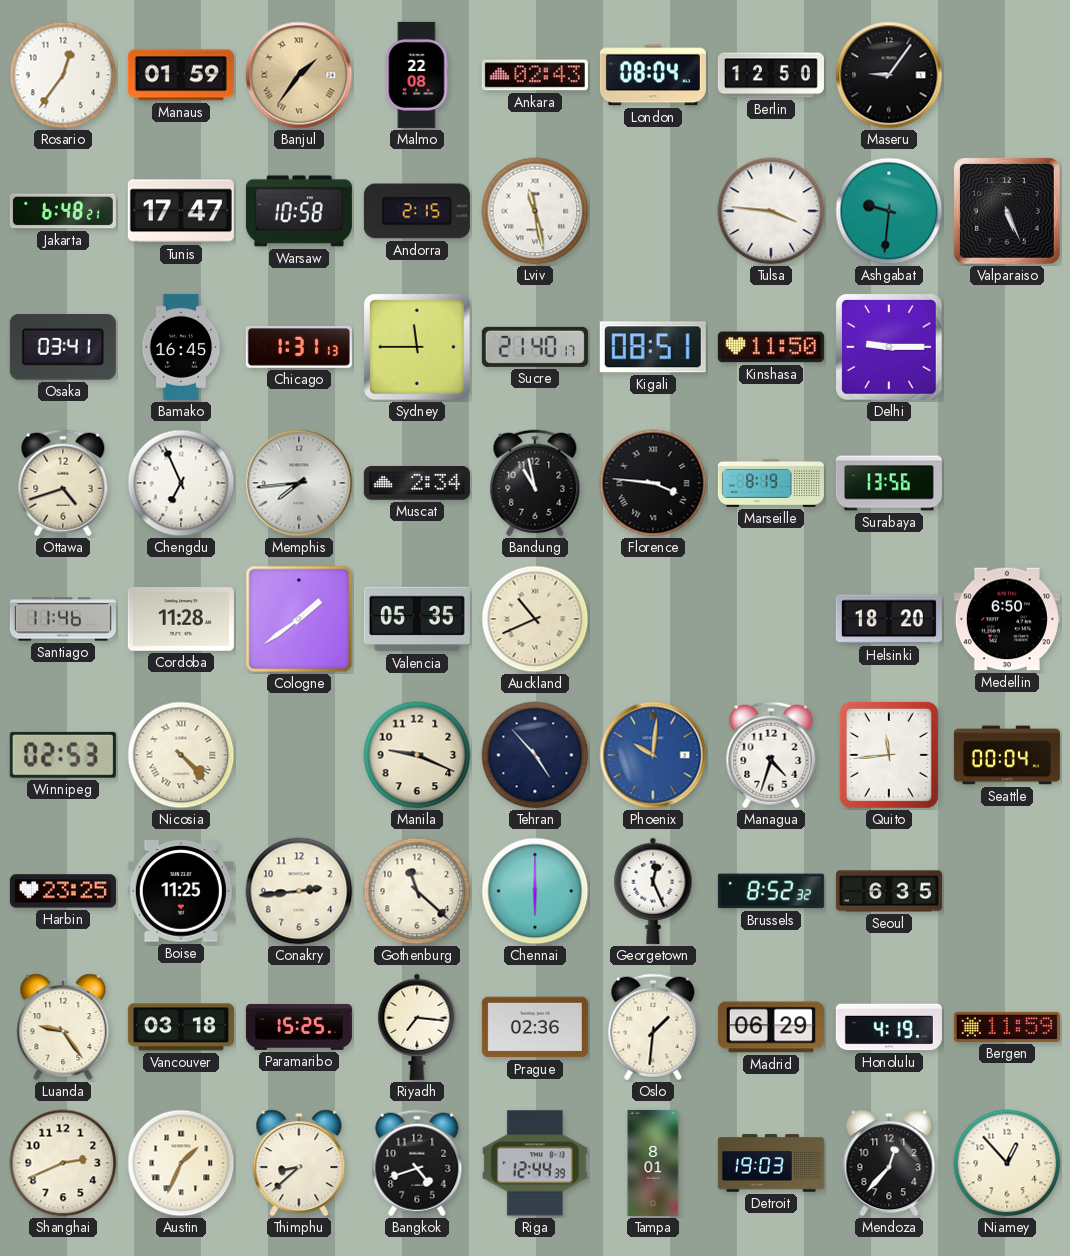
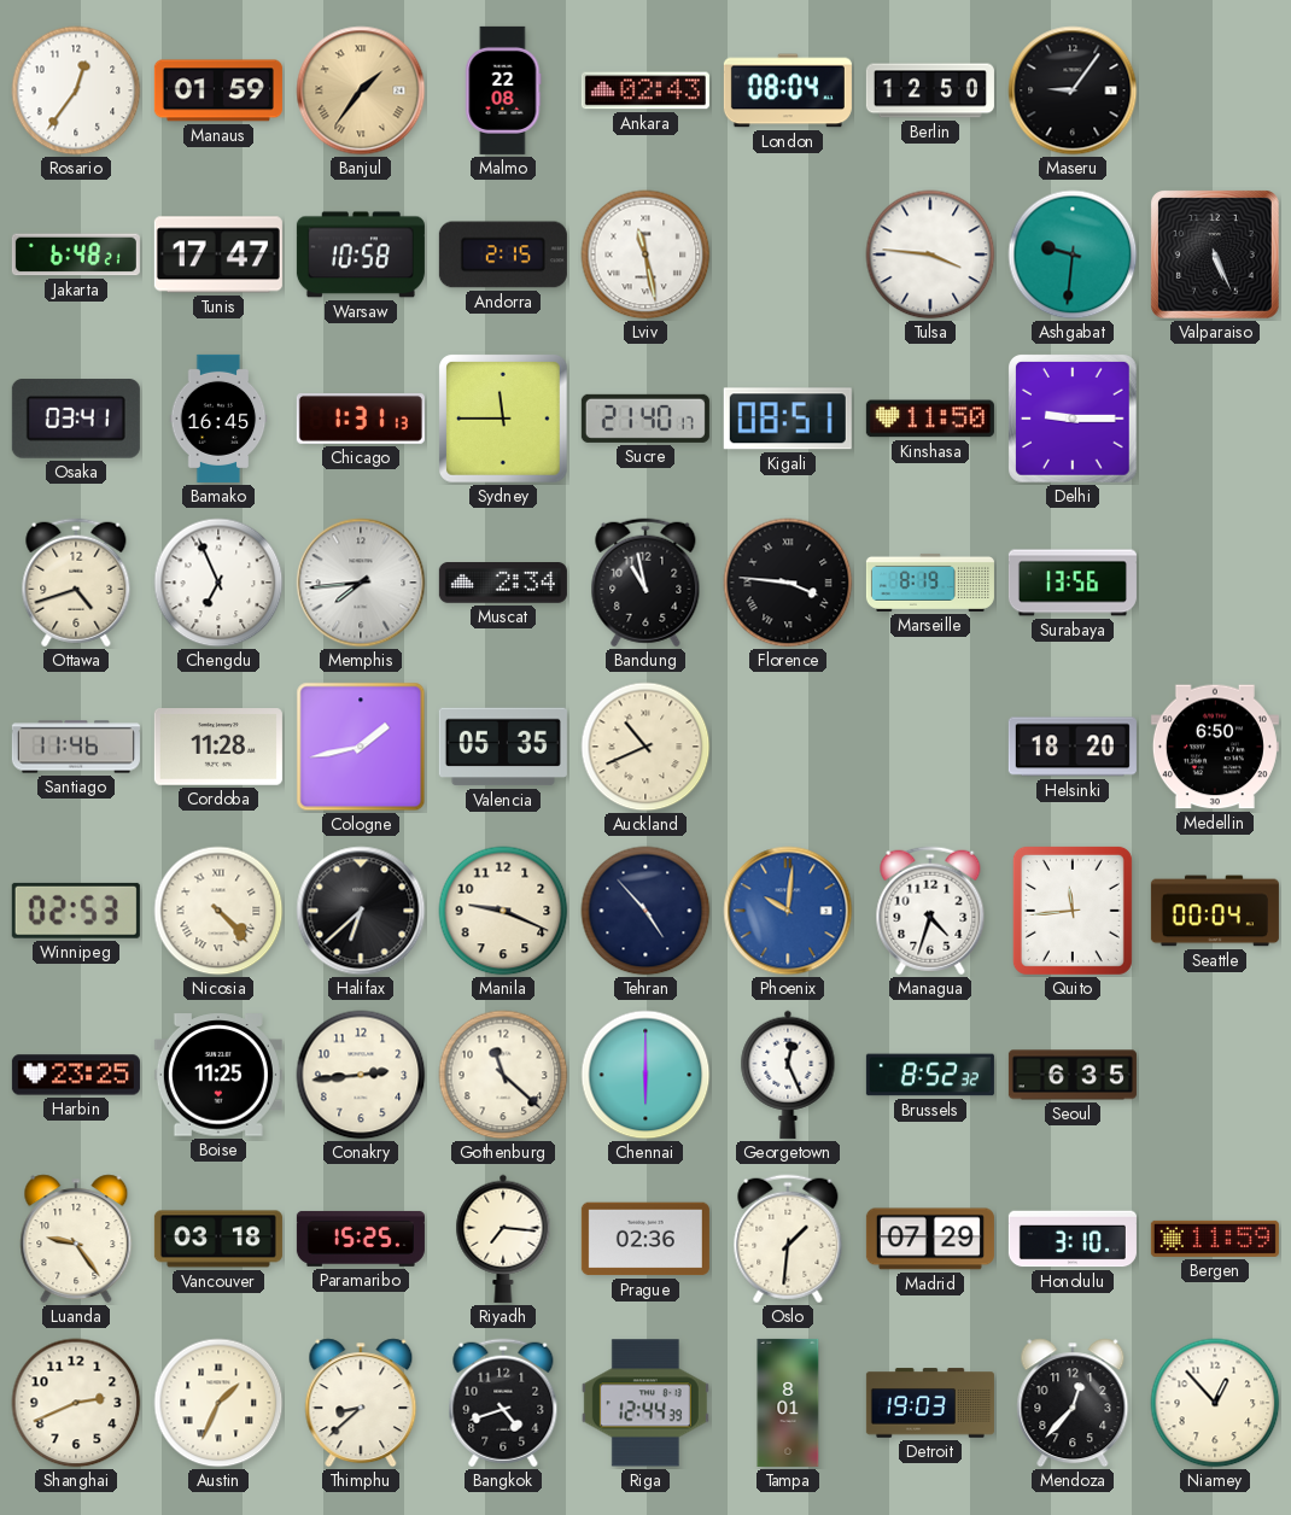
Cologne: 1:39 -> 1:43 (361, 747)
Halifax: none -> 6:38 (361, 911)
Madrid: 06:29 -> 07:29 (930, 1239)
Honolulu: 4:19 -> 3:10 (1073, 1239)
